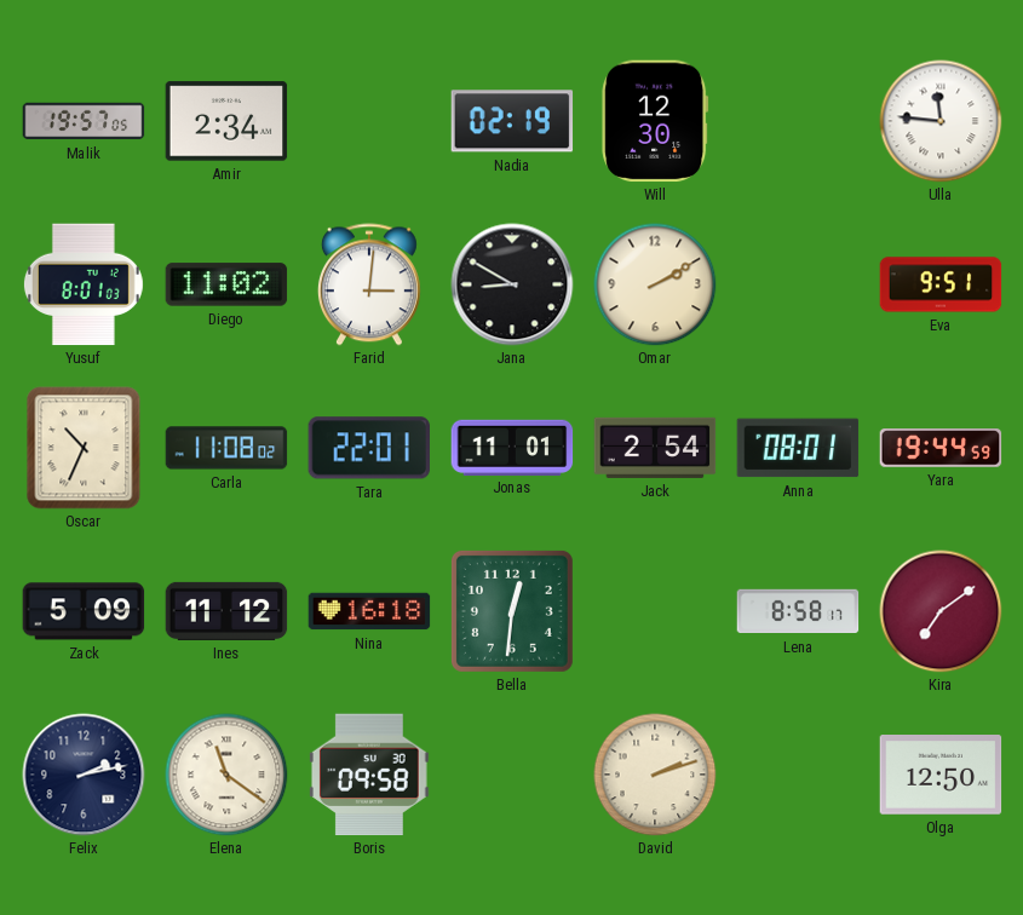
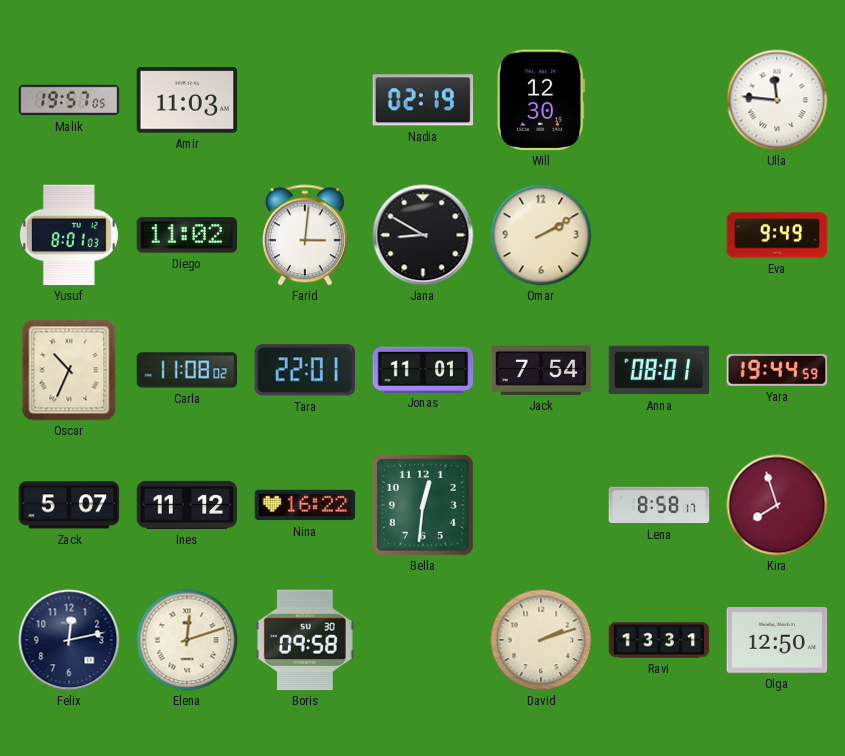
Amir: 2:34 -> 11:03 (187, 100)
Eva: 9:51 -> 9:49 (777, 235)
Jack: 2:54 -> 7:54 (541, 370)
Zack: 5:09 -> 5:07 (69, 505)
Nina: 16:18 -> 16:22 (305, 505)
Kira: 7:09 -> 7:57 (777, 505)
Felix: 2:13 -> 12:13 (69, 640)
Elena: 11:21 -> 12:12 (187, 640)
Ravi: none -> 13:31 (659, 640)
